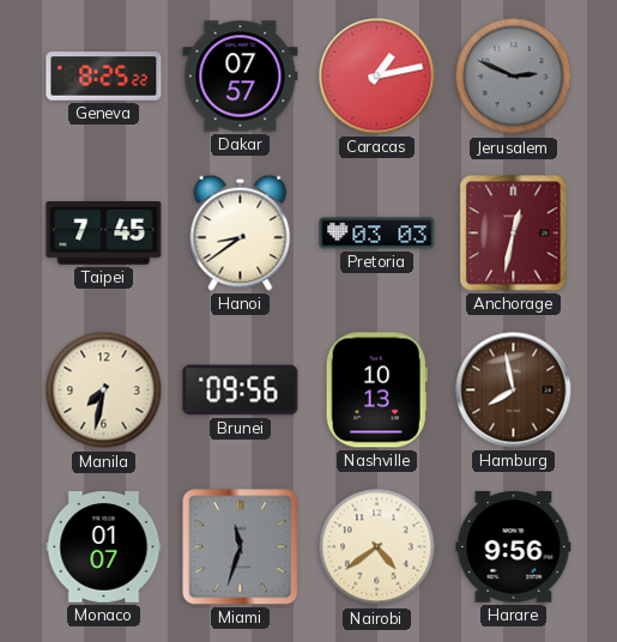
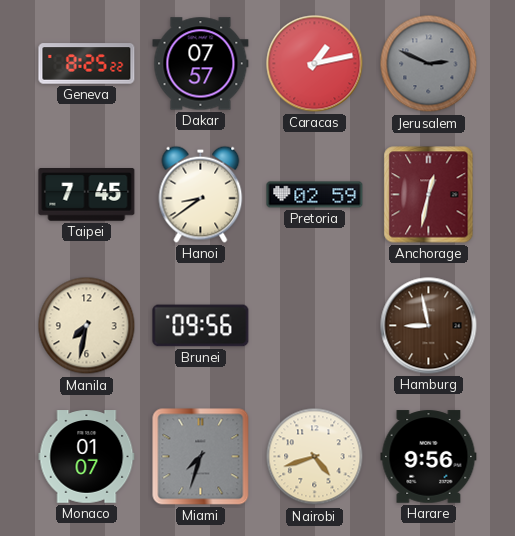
Pretoria: 03:03 -> 02:59 (315, 195)
Nashville: 10:13 -> none (376, 390)
Hamburg: 7:58 -> 8:58 (429, 326)
Miami: 11:33 -> 7:33 (201, 457)
Nairobi: 4:39 -> 4:42 (315, 457)
